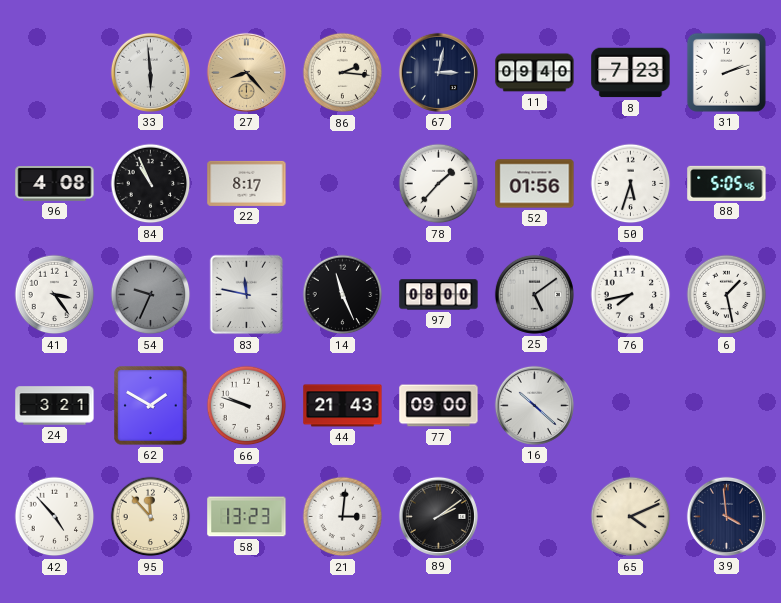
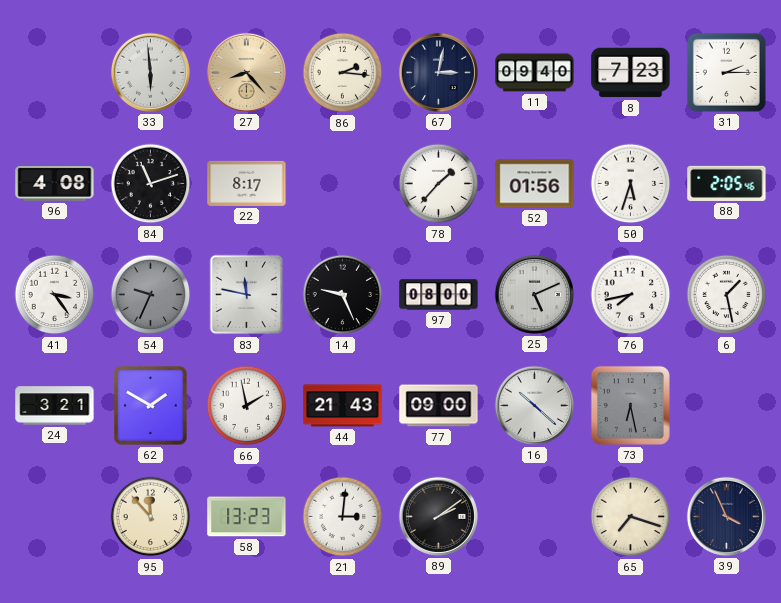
31: 2:12 -> 2:15 (726, 72)
84: 10:56 -> 11:12 (151, 184)
88: 5:05 -> 2:05 (727, 183)
14: 11:26 -> 9:26 (343, 295)
25: 5:09 -> 5:11 (534, 294)
66: 9:48 -> 1:58 (247, 406)
73: none -> 6:28 (630, 405)
42: 4:53 -> none (55, 517)
65: 4:11 -> 7:18 (631, 517)
39: 3:59 -> 3:56 (726, 516)
